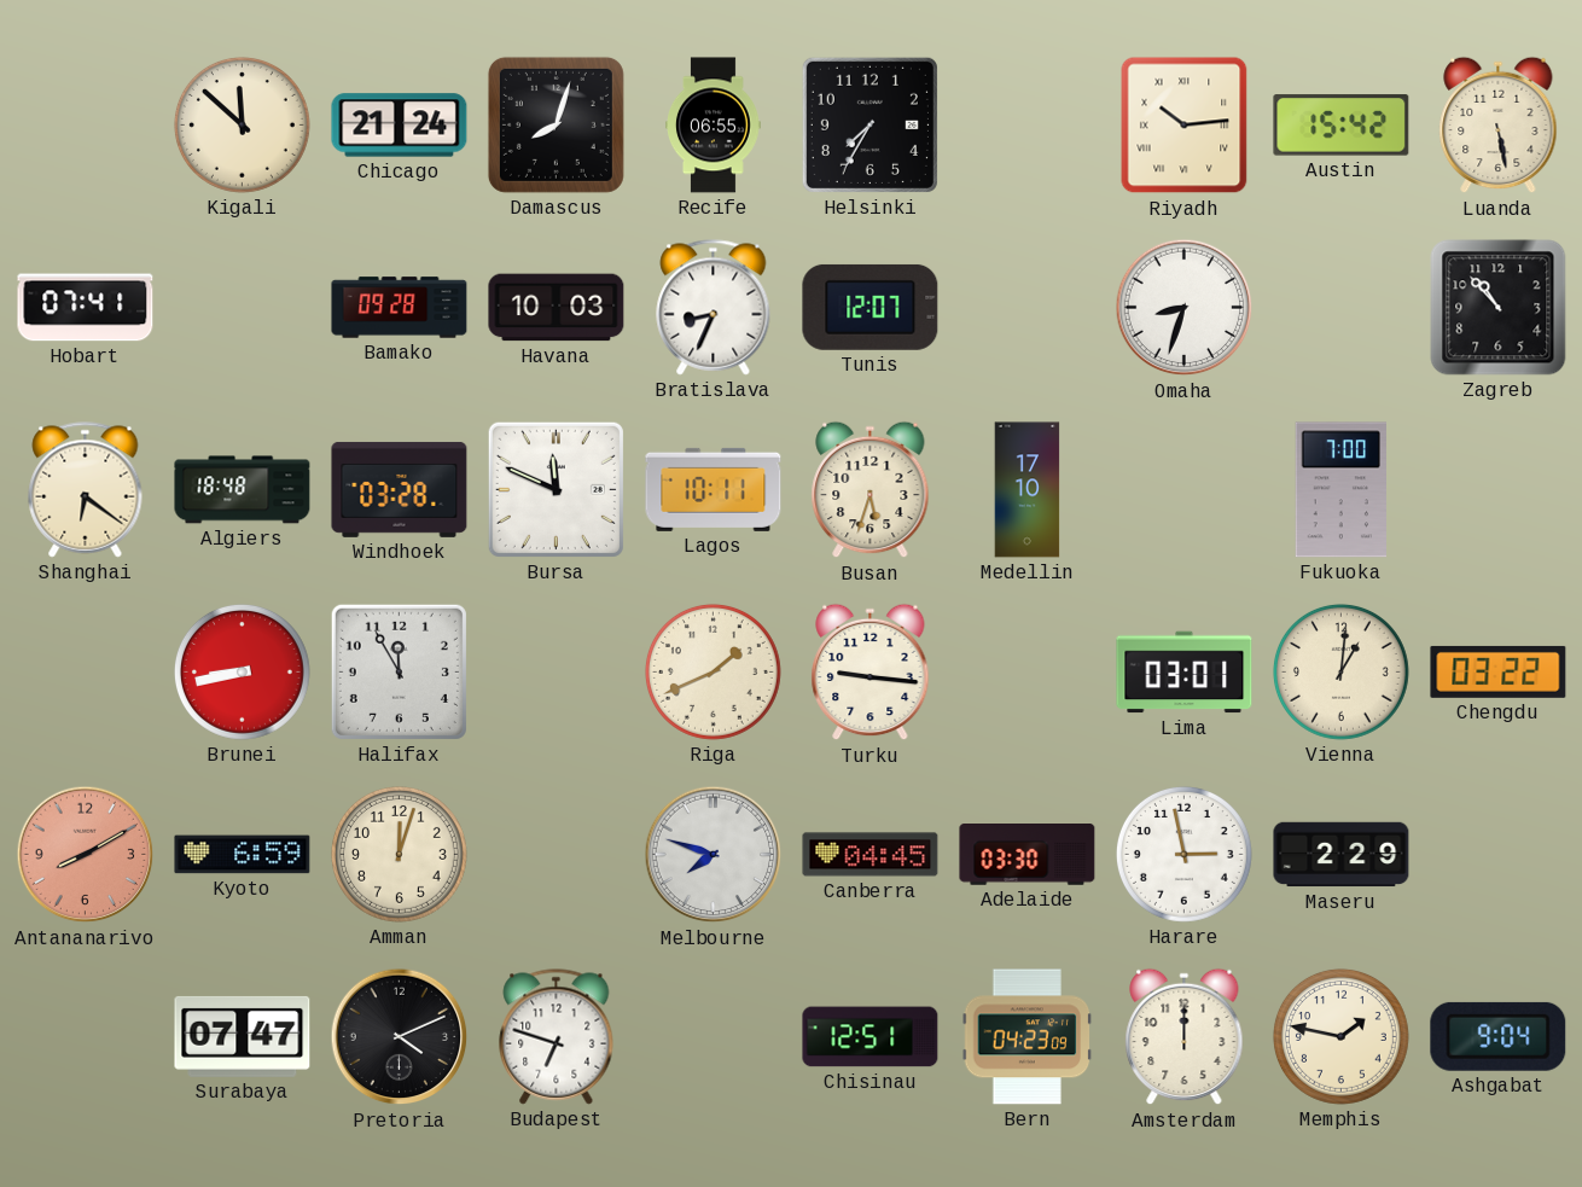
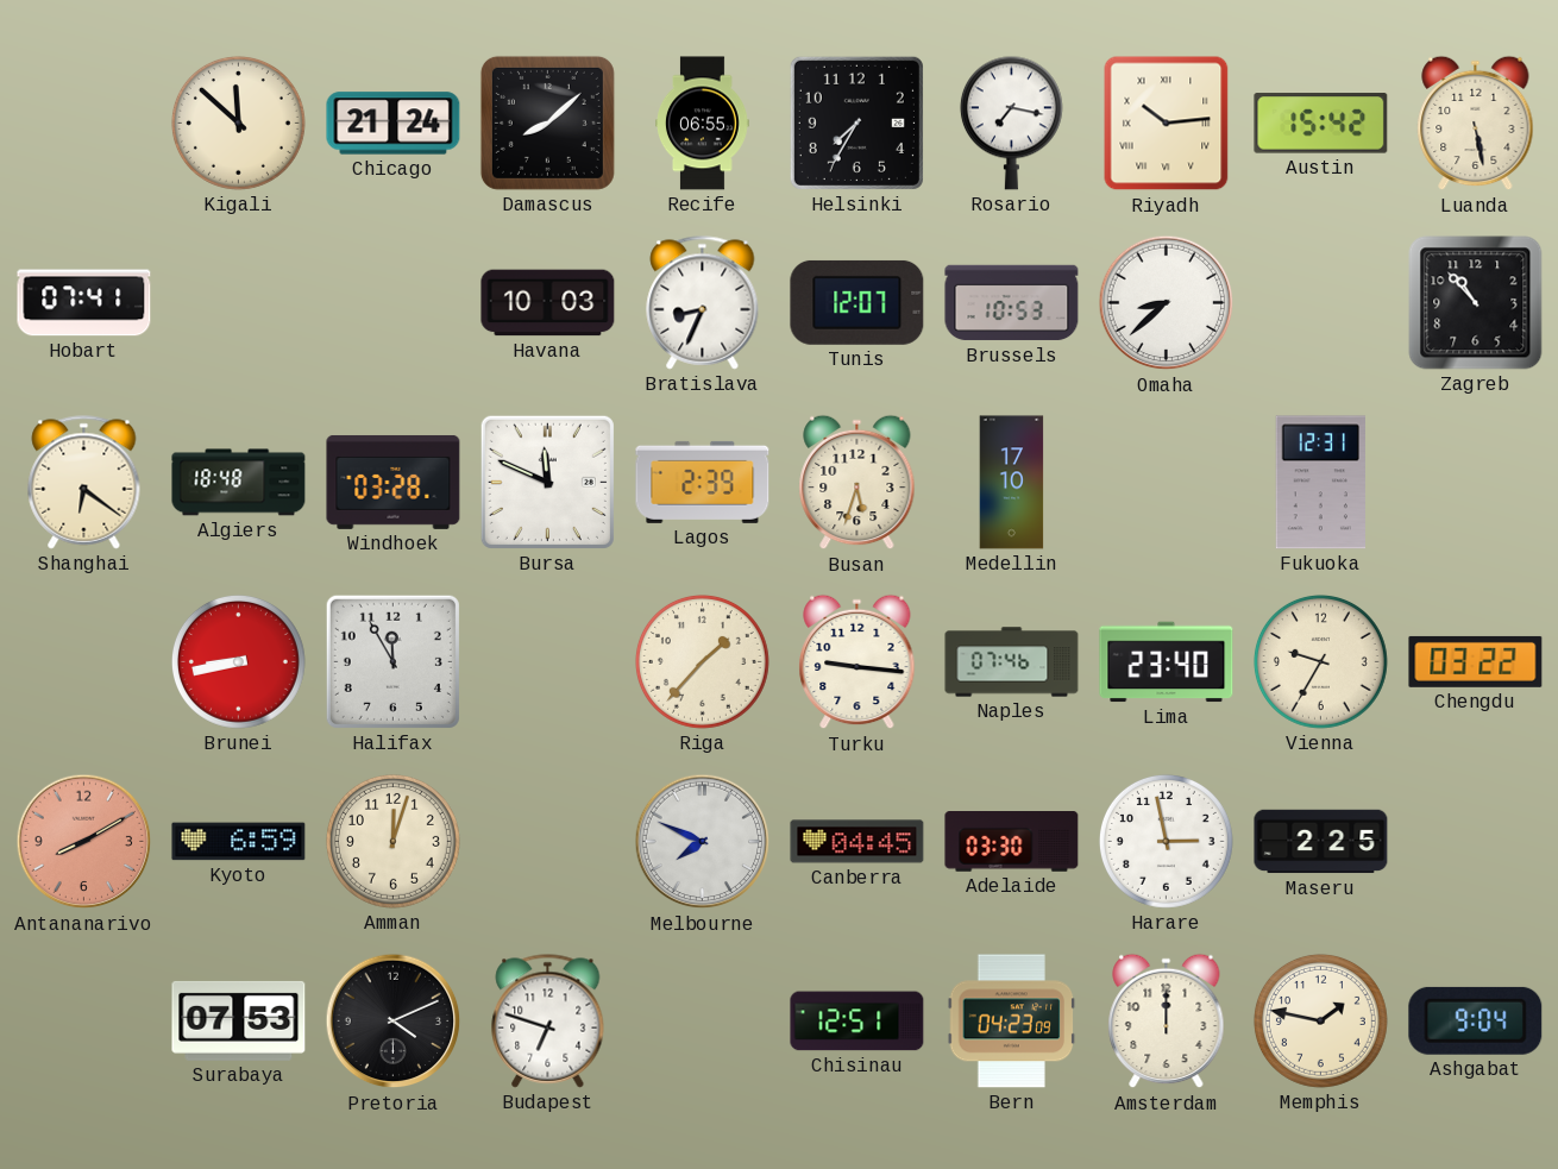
Damascus: 8:03 -> 8:08 (547, 122)
Rosario: none -> 7:17 (1011, 122)
Bamako: 09:28 -> none (400, 308)
Brussels: none -> 10:53 (1012, 303)
Omaha: 8:33 -> 8:38 (1167, 303)
Lagos: 10:11 -> 2:39 (703, 482)
Fukuoka: 7:00 -> 12:31 (1320, 483)
Riga: 1:41 -> 1:37 (702, 661)
Naples: none -> 07:46 (1012, 662)
Lima: 03:01 -> 23:40 (1167, 662)
Vienna: 1:01 -> 9:35 (1320, 661)
Melbourne: 7:48 -> 7:49 (703, 842)
Maseru: 2:29 -> 2:25 (1321, 842)
Surabaya: 07:47 -> 07:53 (239, 1020)
